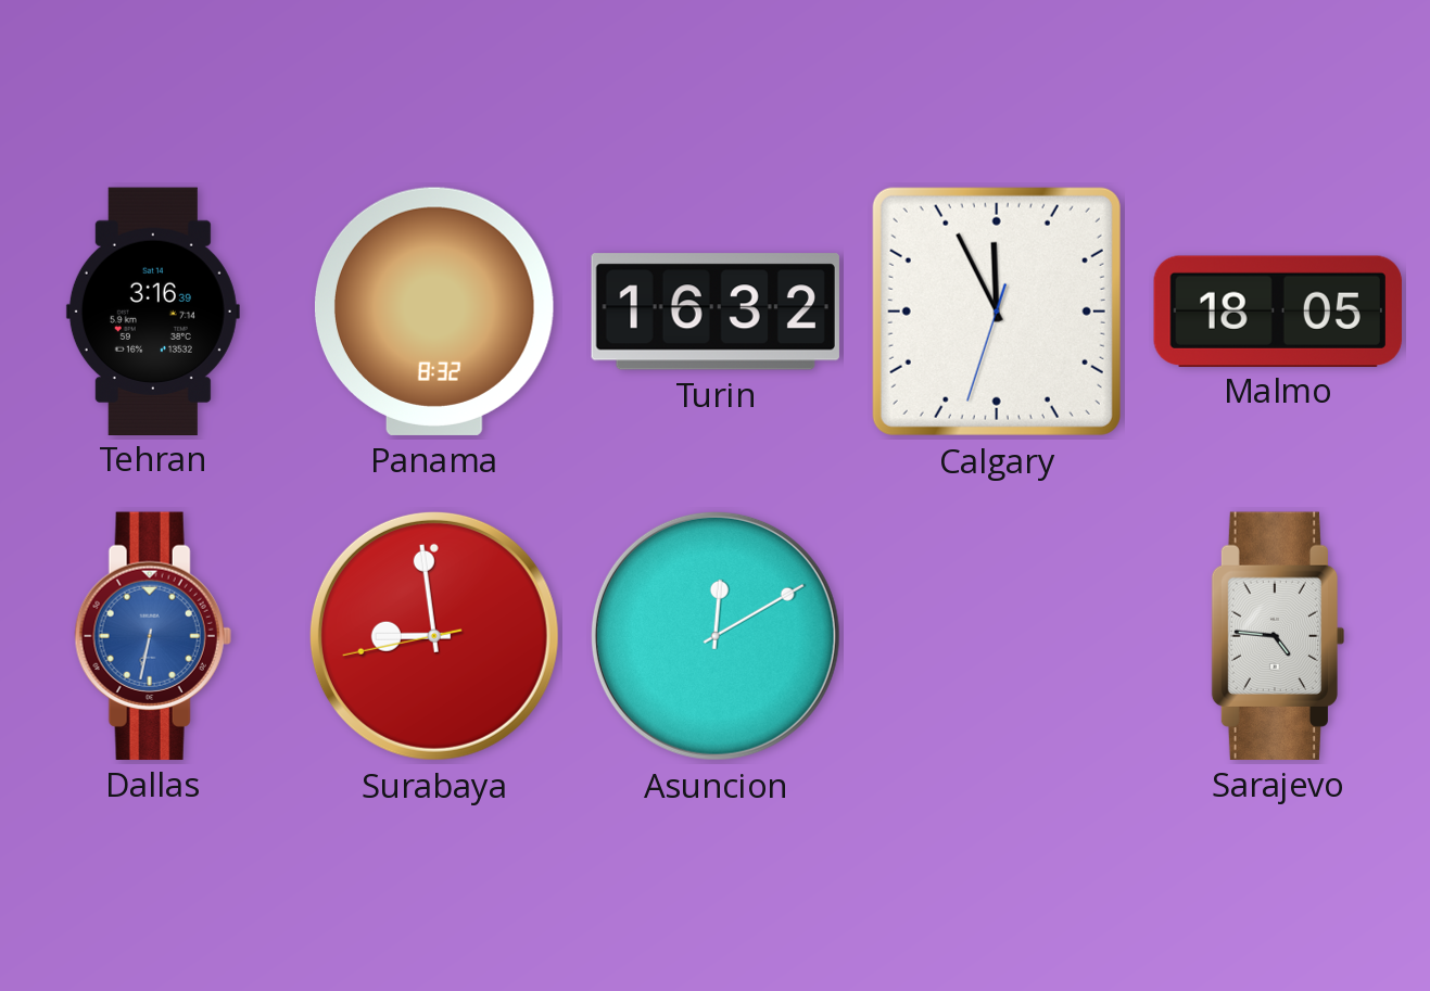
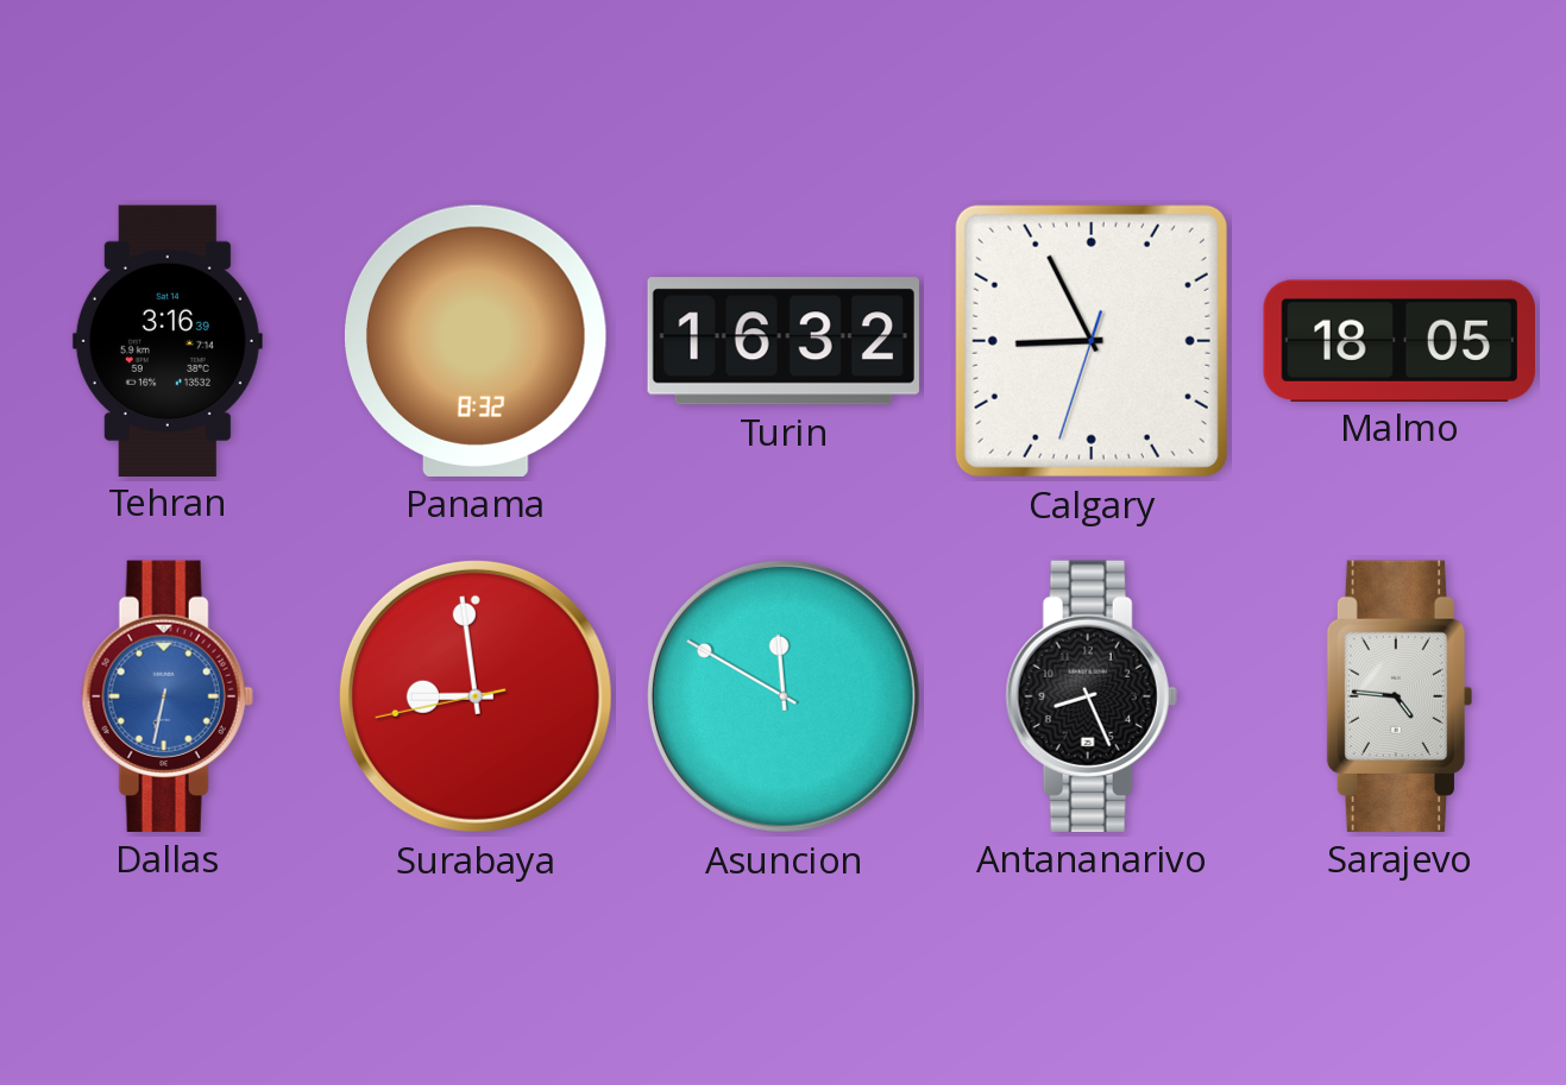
Calgary: 11:55 -> 8:55 (1092, 341)
Asuncion: 12:10 -> 11:50 (784, 696)
Antananarivo: none -> 8:26 (1092, 696)
